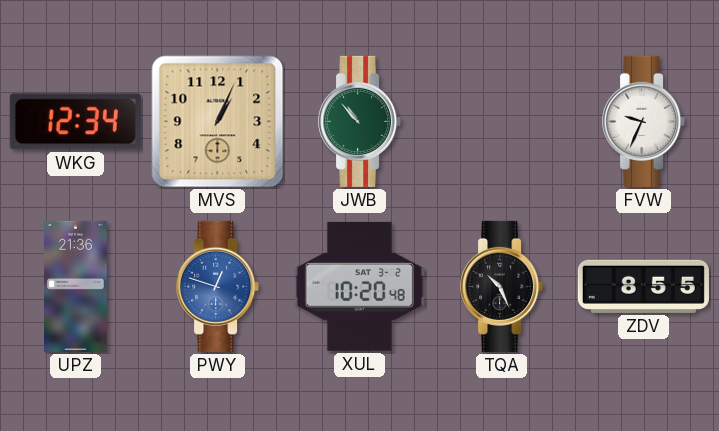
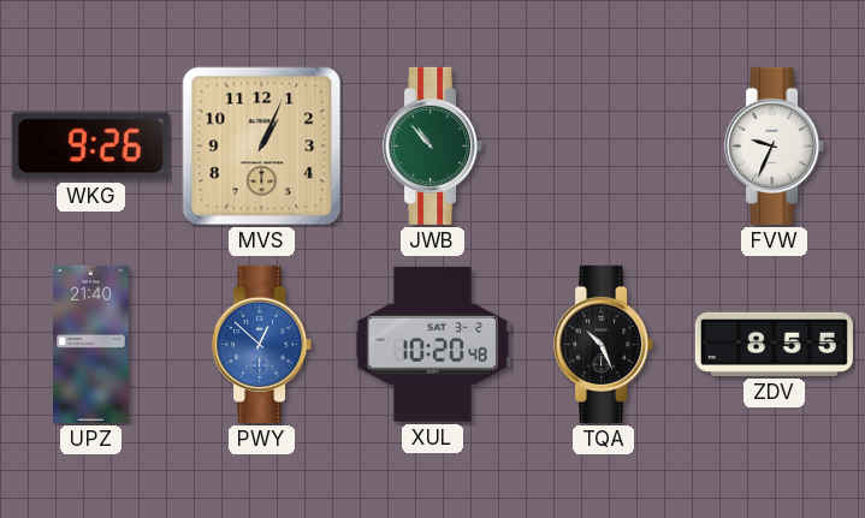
WKG: 12:34 -> 9:26 (90, 147)
UPZ: 21:36 -> 21:40 (91, 344)
PWY: 12:48 -> 12:52 (262, 344)
